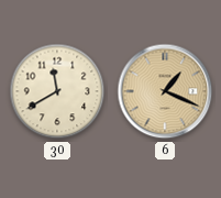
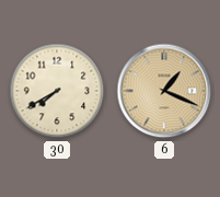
30: 11:40 -> 7:40 (57, 91)
